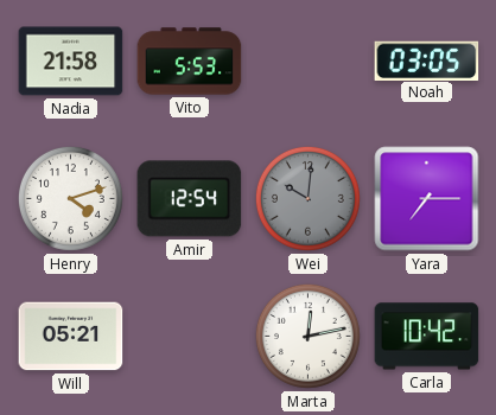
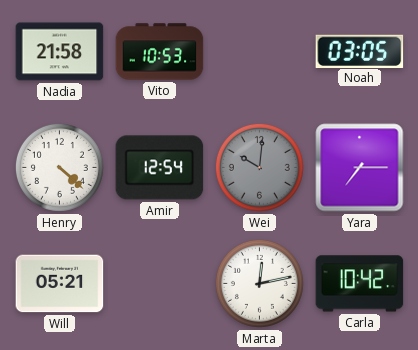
Vito: 5:53 -> 10:53 (160, 52)
Henry: 4:12 -> 4:22 (59, 167)
